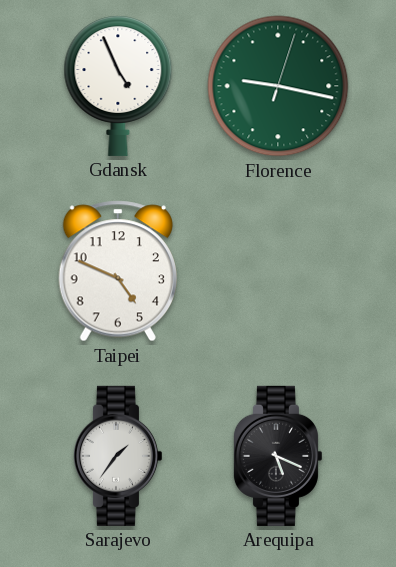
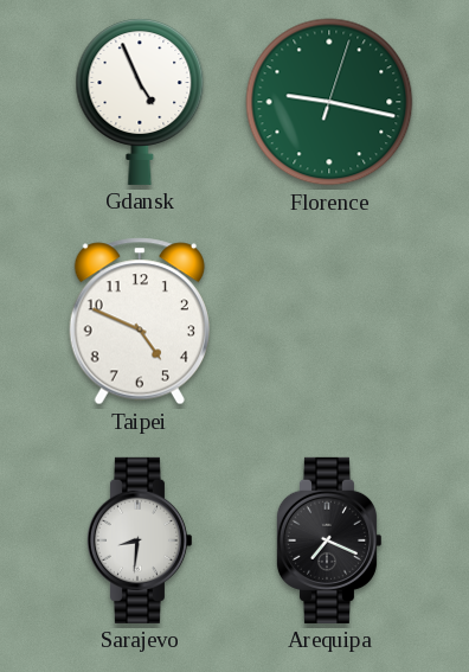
Sarajevo: 1:36 -> 8:31 (139, 540)
Arequipa: 5:19 -> 7:19 (328, 540)
